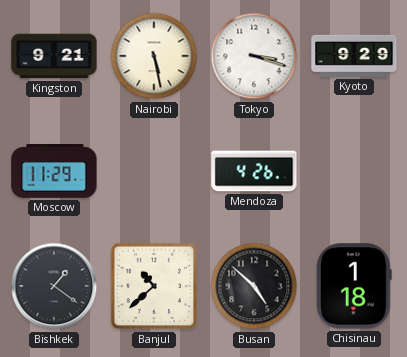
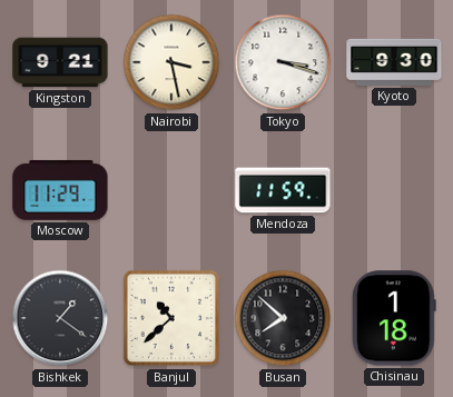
Nairobi: 5:28 -> 3:28 (171, 62)
Kyoto: 9:29 -> 9:30 (394, 62)
Mendoza: 4:26 -> 11:59 (283, 190)
Busan: 4:52 -> 7:52 (283, 318)
